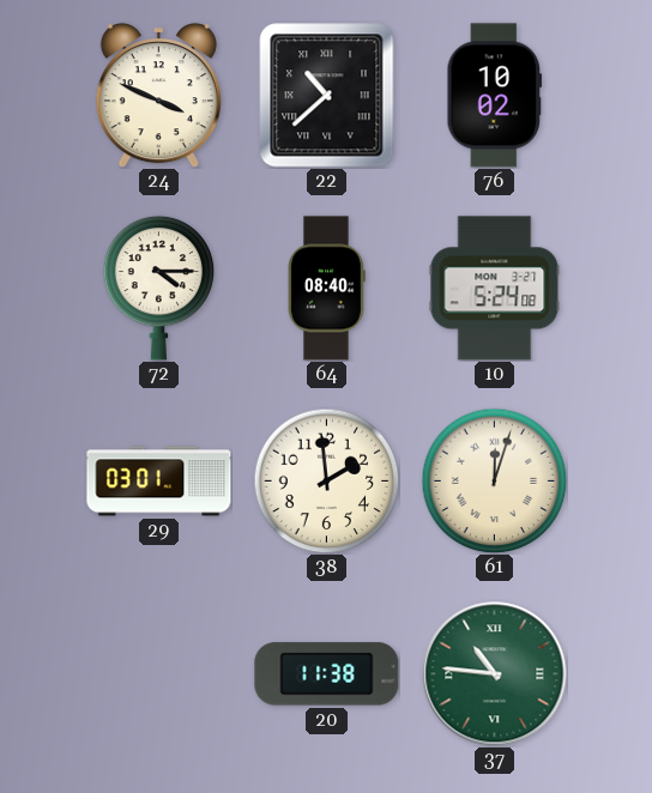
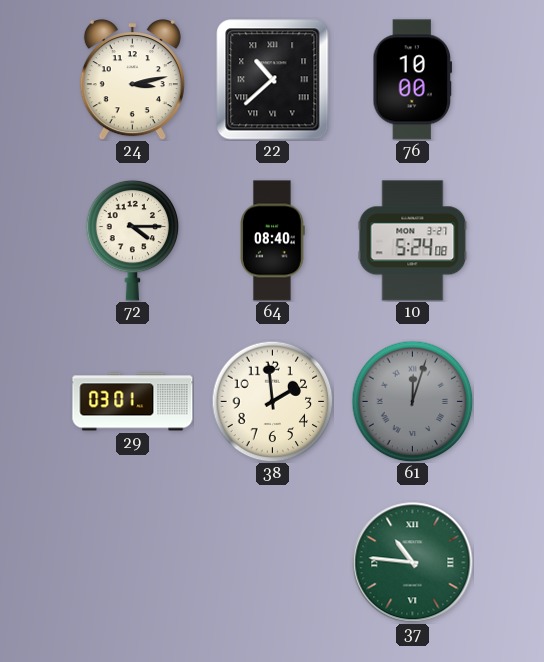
24: 3:49 -> 3:13 (132, 80)
76: 10:02 -> 10:00 (413, 80)
61 dial: cream -> grey (412, 401)
20: 11:38 -> none (327, 674)
